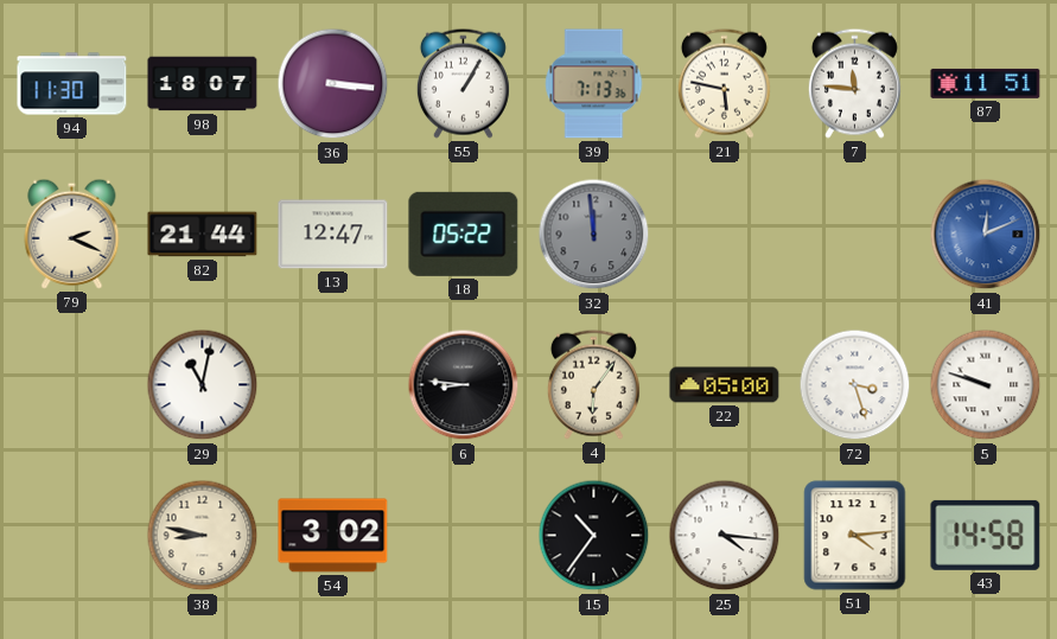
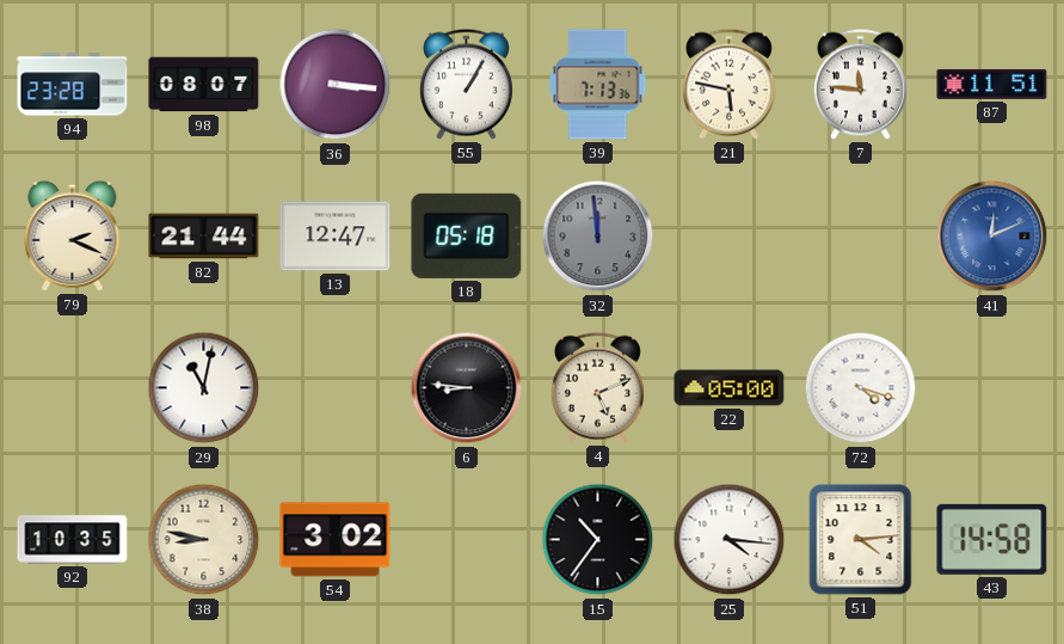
94: 11:30 -> 23:28 (73, 85)
98: 18:07 -> 08:07 (204, 85)
18: 05:22 -> 05:18 (467, 235)
4: 6:06 -> 5:11 (597, 387)
72: 3:27 -> 4:18 (861, 388)
5: 9:48 -> none (986, 385)
92: none -> 10:35 (73, 540)
